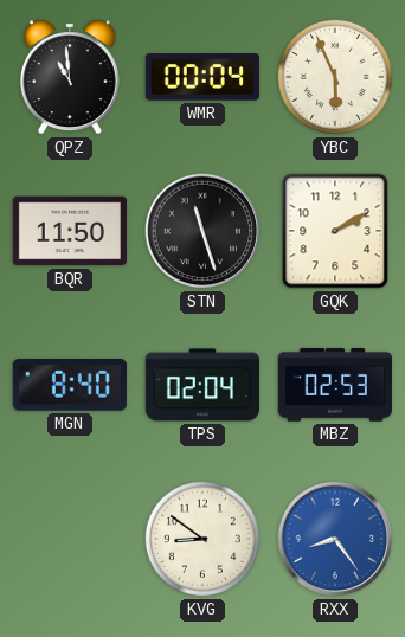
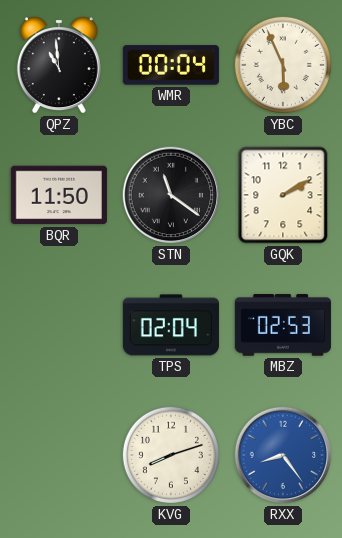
STN: 11:27 -> 11:21 (171, 195)
MGN: 8:40 -> none (70, 385)
KVG: 8:51 -> 8:12 (171, 455)
